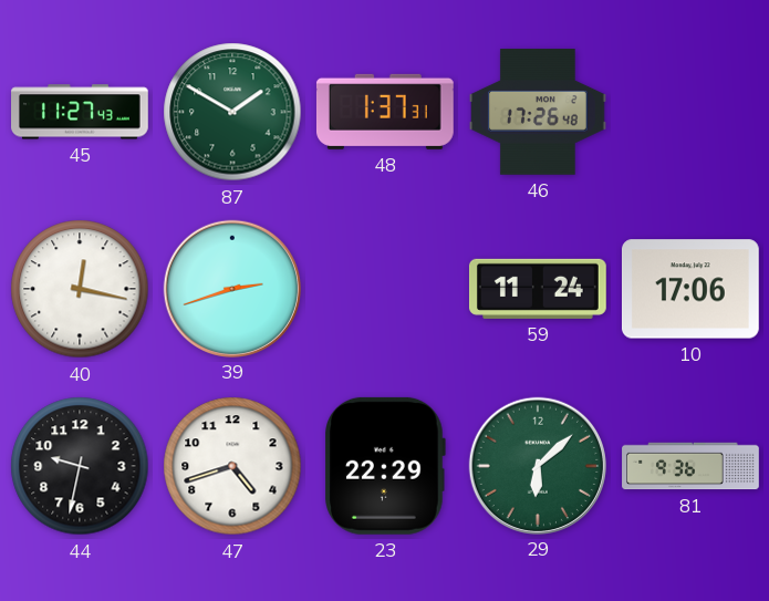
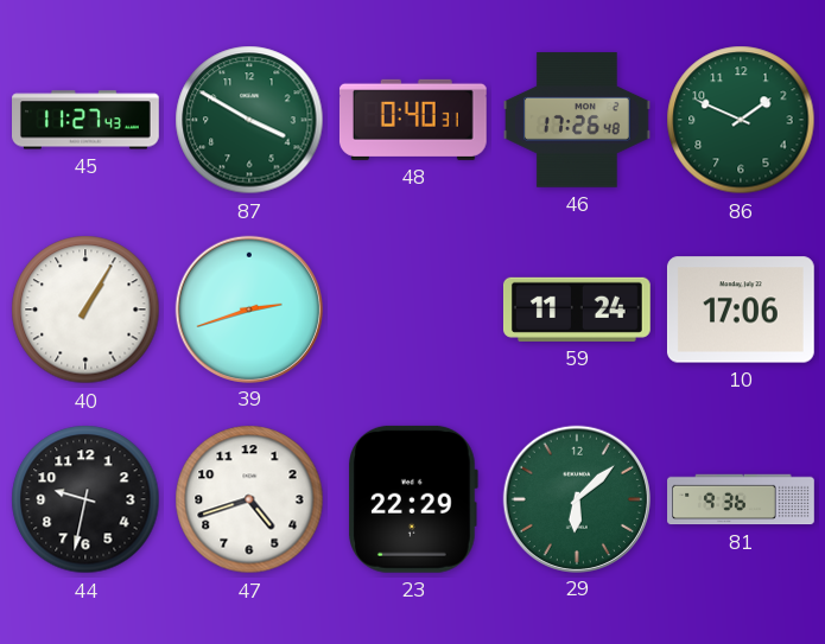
87: 1:50 -> 3:50 (249, 120)
48: 1:37 -> 0:40 (413, 120)
86: none -> 1:49 (741, 120)
40: 12:17 -> 1:05 (85, 310)
